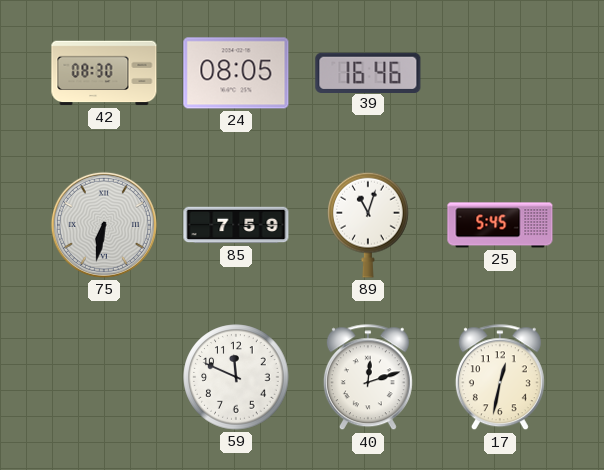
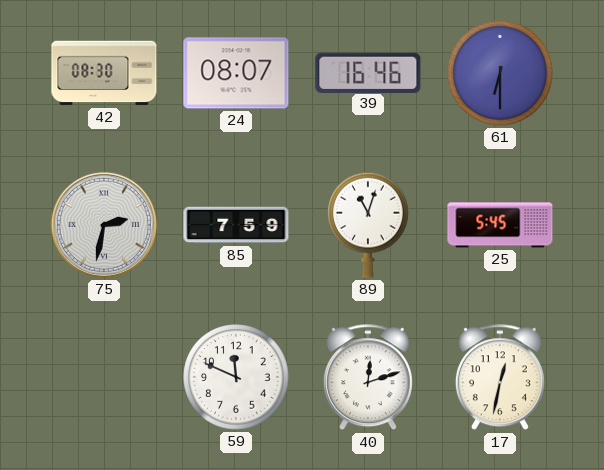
24: 08:05 -> 08:07 (236, 73)
61: none -> 6:30 (500, 73)
75: 6:32 -> 2:32 (104, 225)
